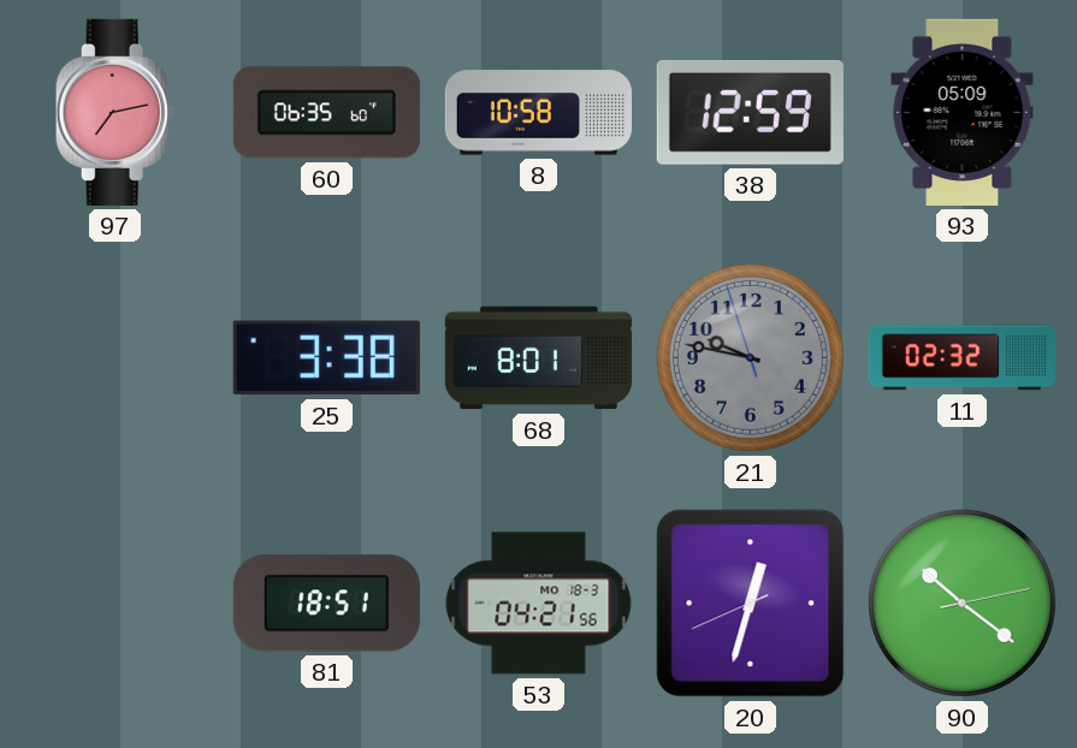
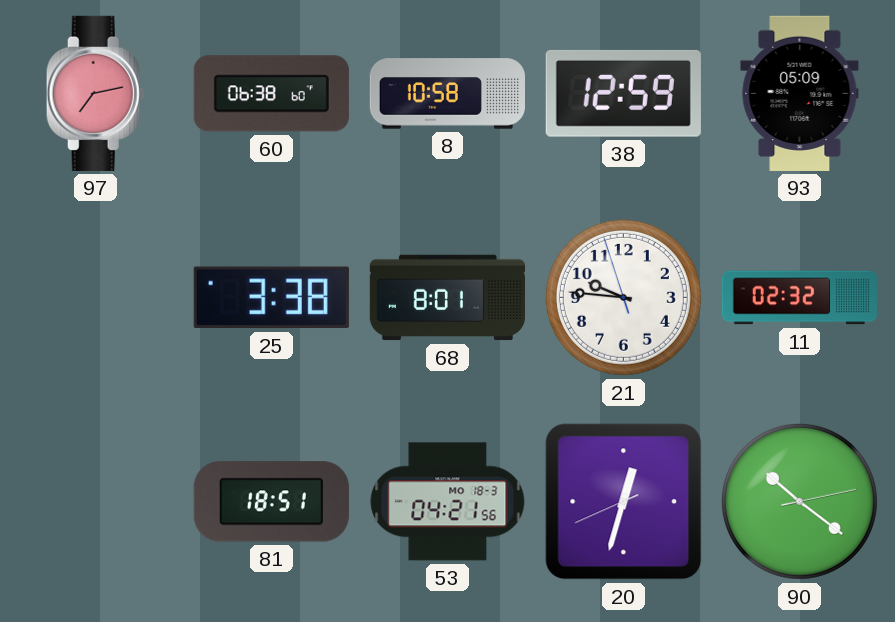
60: 06:35 -> 06:38 (271, 94)
21: 9:46 -> 9:45 (623, 297)
21 dial: grey -> white (623, 297)
